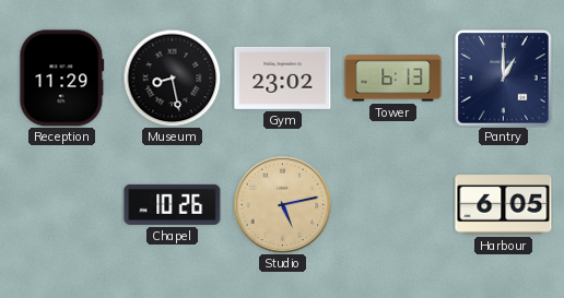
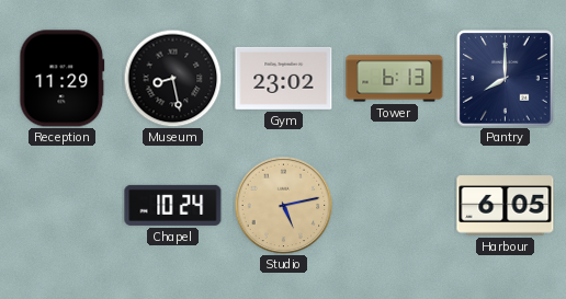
Pantry: 1:00 -> 8:00 (506, 79)
Chapel: 10:26 -> 10:24 (173, 205)
